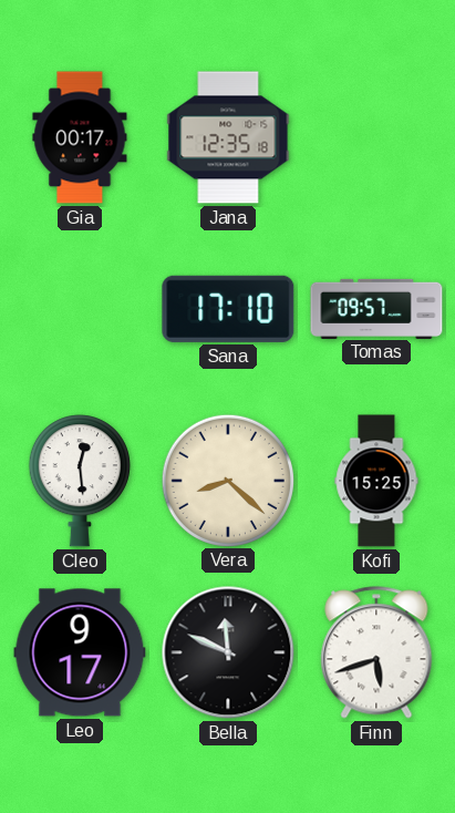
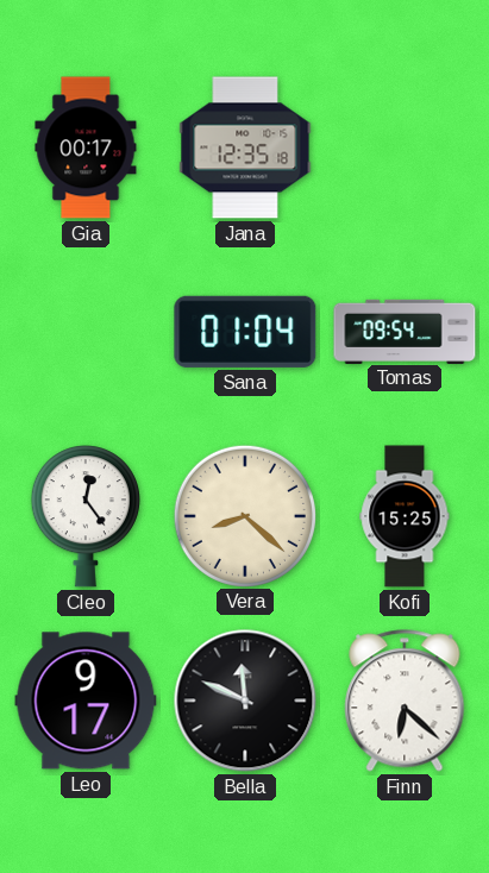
Sana: 17:10 -> 01:04 (245, 332)
Tomas: 09:57 -> 09:54 (405, 331)
Cleo: 12:29 -> 12:24 (86, 516)
Finn: 5:42 -> 6:22 (405, 701)
